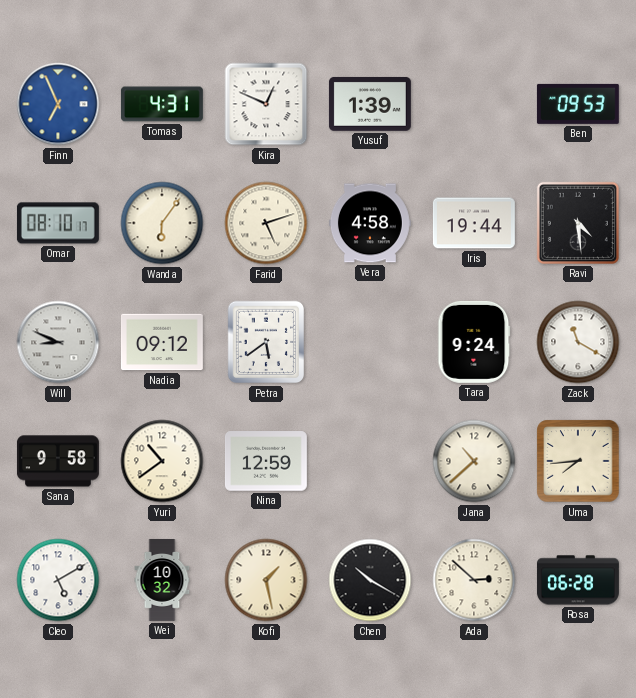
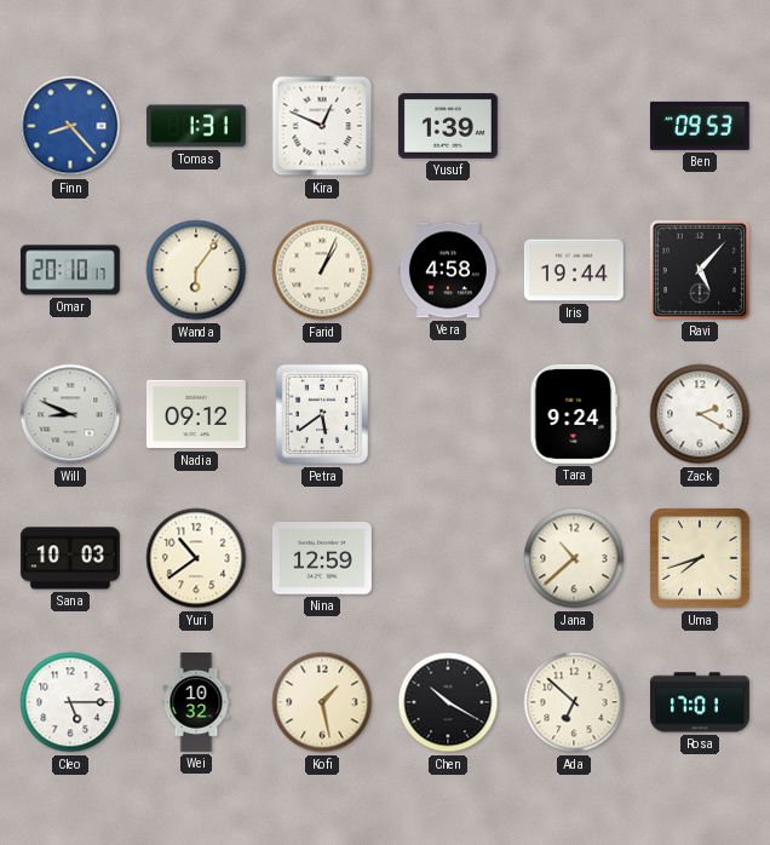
Finn: 6:56 -> 8:23 (70, 126)
Tomas: 4:31 -> 1:31 (196, 126)
Omar: 08:10 -> 20:10 (70, 270)
Farid: 5:12 -> 1:04 (322, 270)
Ravi: 4:29 -> 5:07 (700, 270)
Zack: 11:20 -> 2:20 (700, 414)
Sana: 9:58 -> 10:03 (70, 558)
Uma: 7:44 -> 7:42 (700, 558)
Cleo: 5:10 -> 5:15 (70, 702)
Ada: 2:52 -> 6:52 (574, 702)
Rosa: 06:28 -> 17:01 (700, 702)
